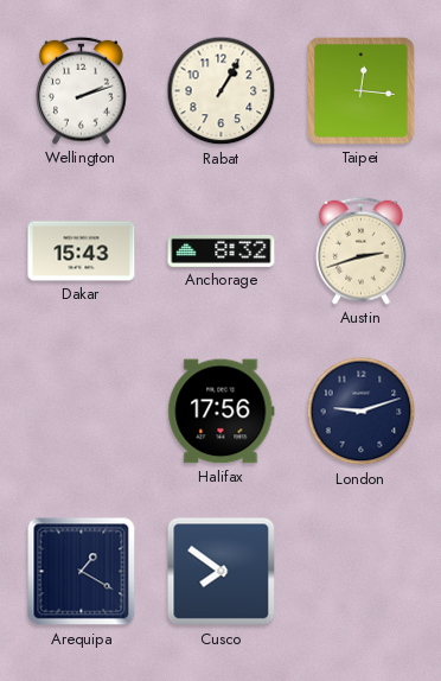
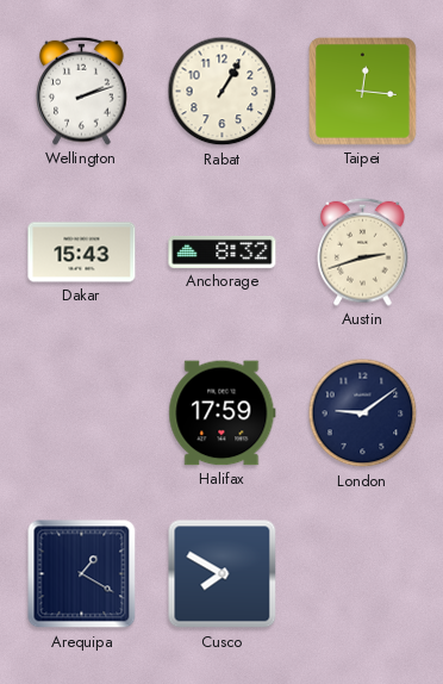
Halifax: 17:56 -> 17:59 (223, 413)
London: 9:12 -> 9:09 (363, 413)
Cusco: 7:51 -> 7:50 (223, 574)
